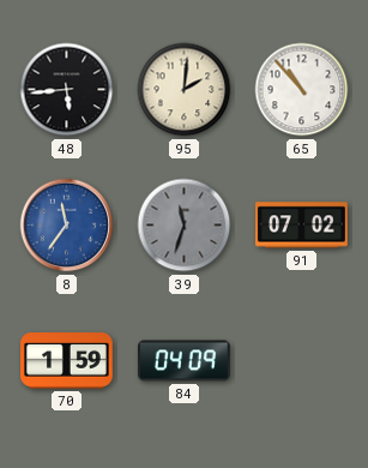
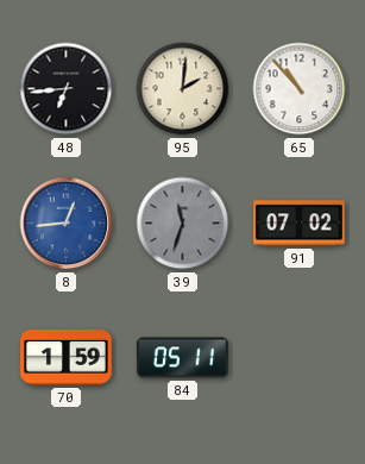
48: 5:44 -> 6:44 (67, 89)
8: 11:36 -> 12:44 (67, 224)
84: 04:09 -> 05:11 (183, 358)
